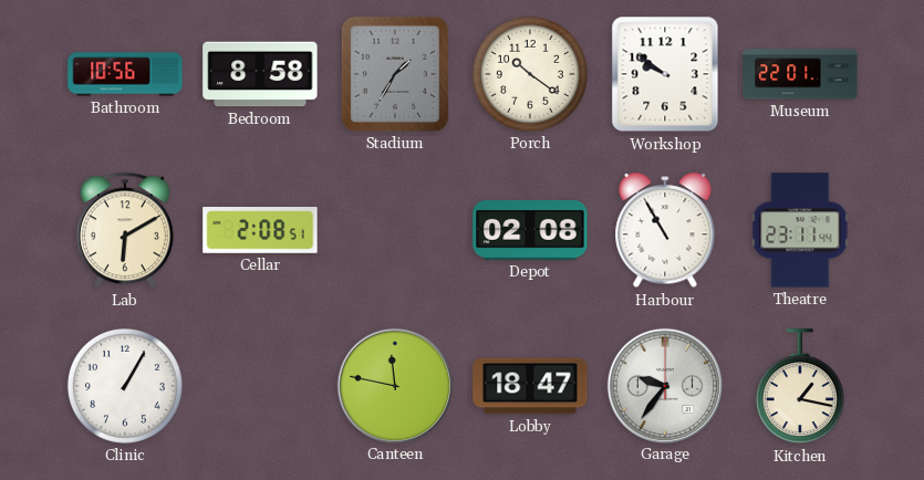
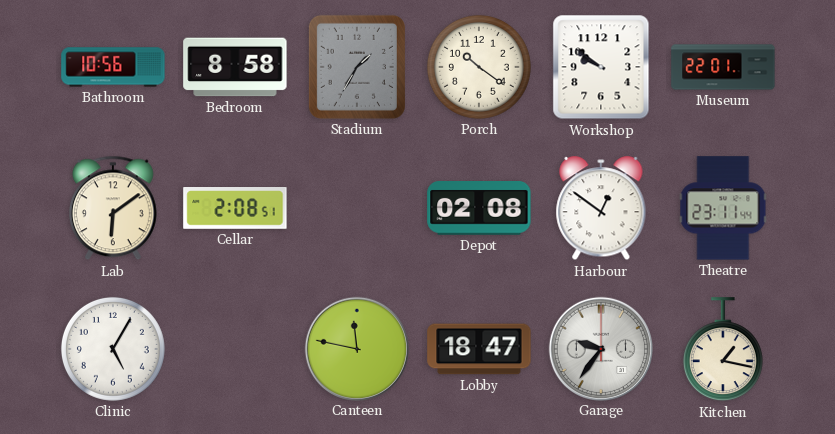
Lab: 6:10 -> 6:09 (113, 208)
Harbour: 10:55 -> 12:51 (601, 209)
Clinic: 1:05 -> 5:05 (113, 349)
